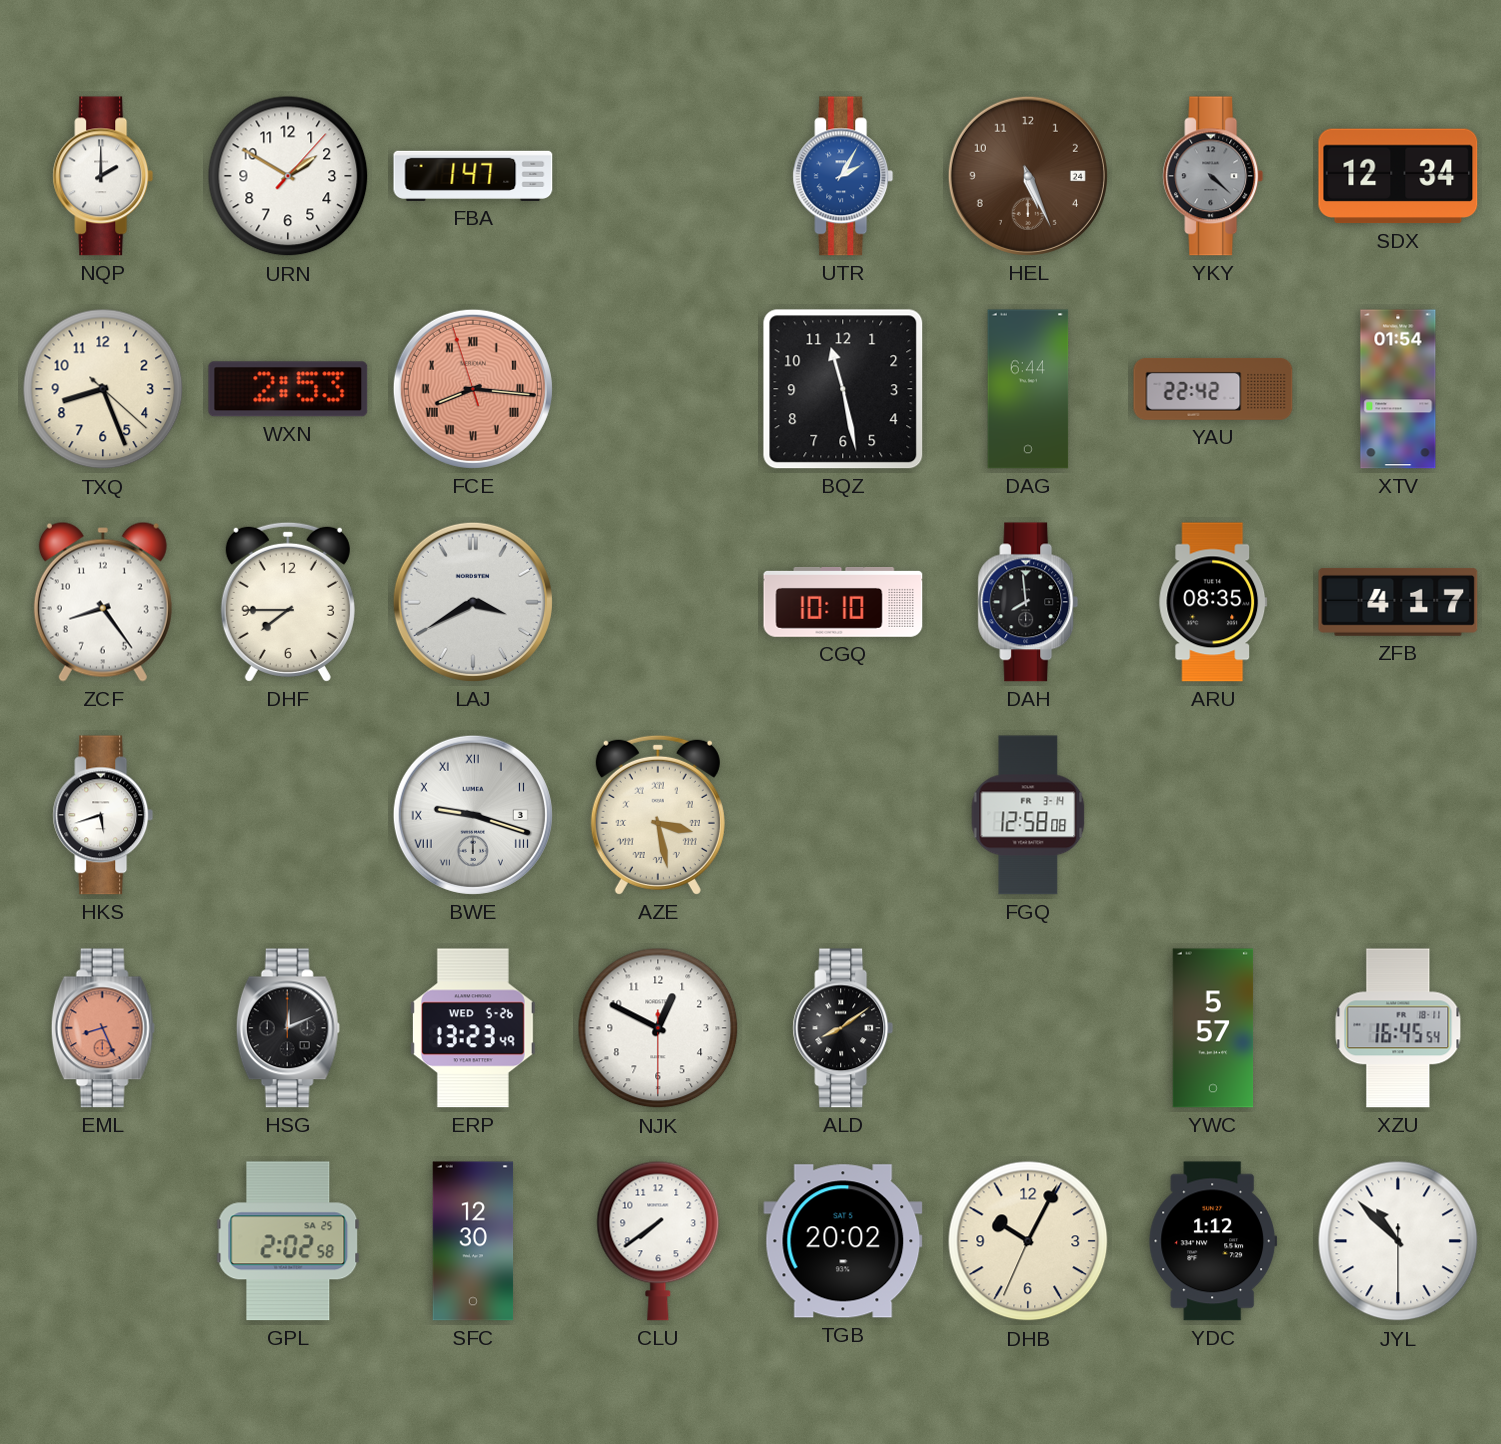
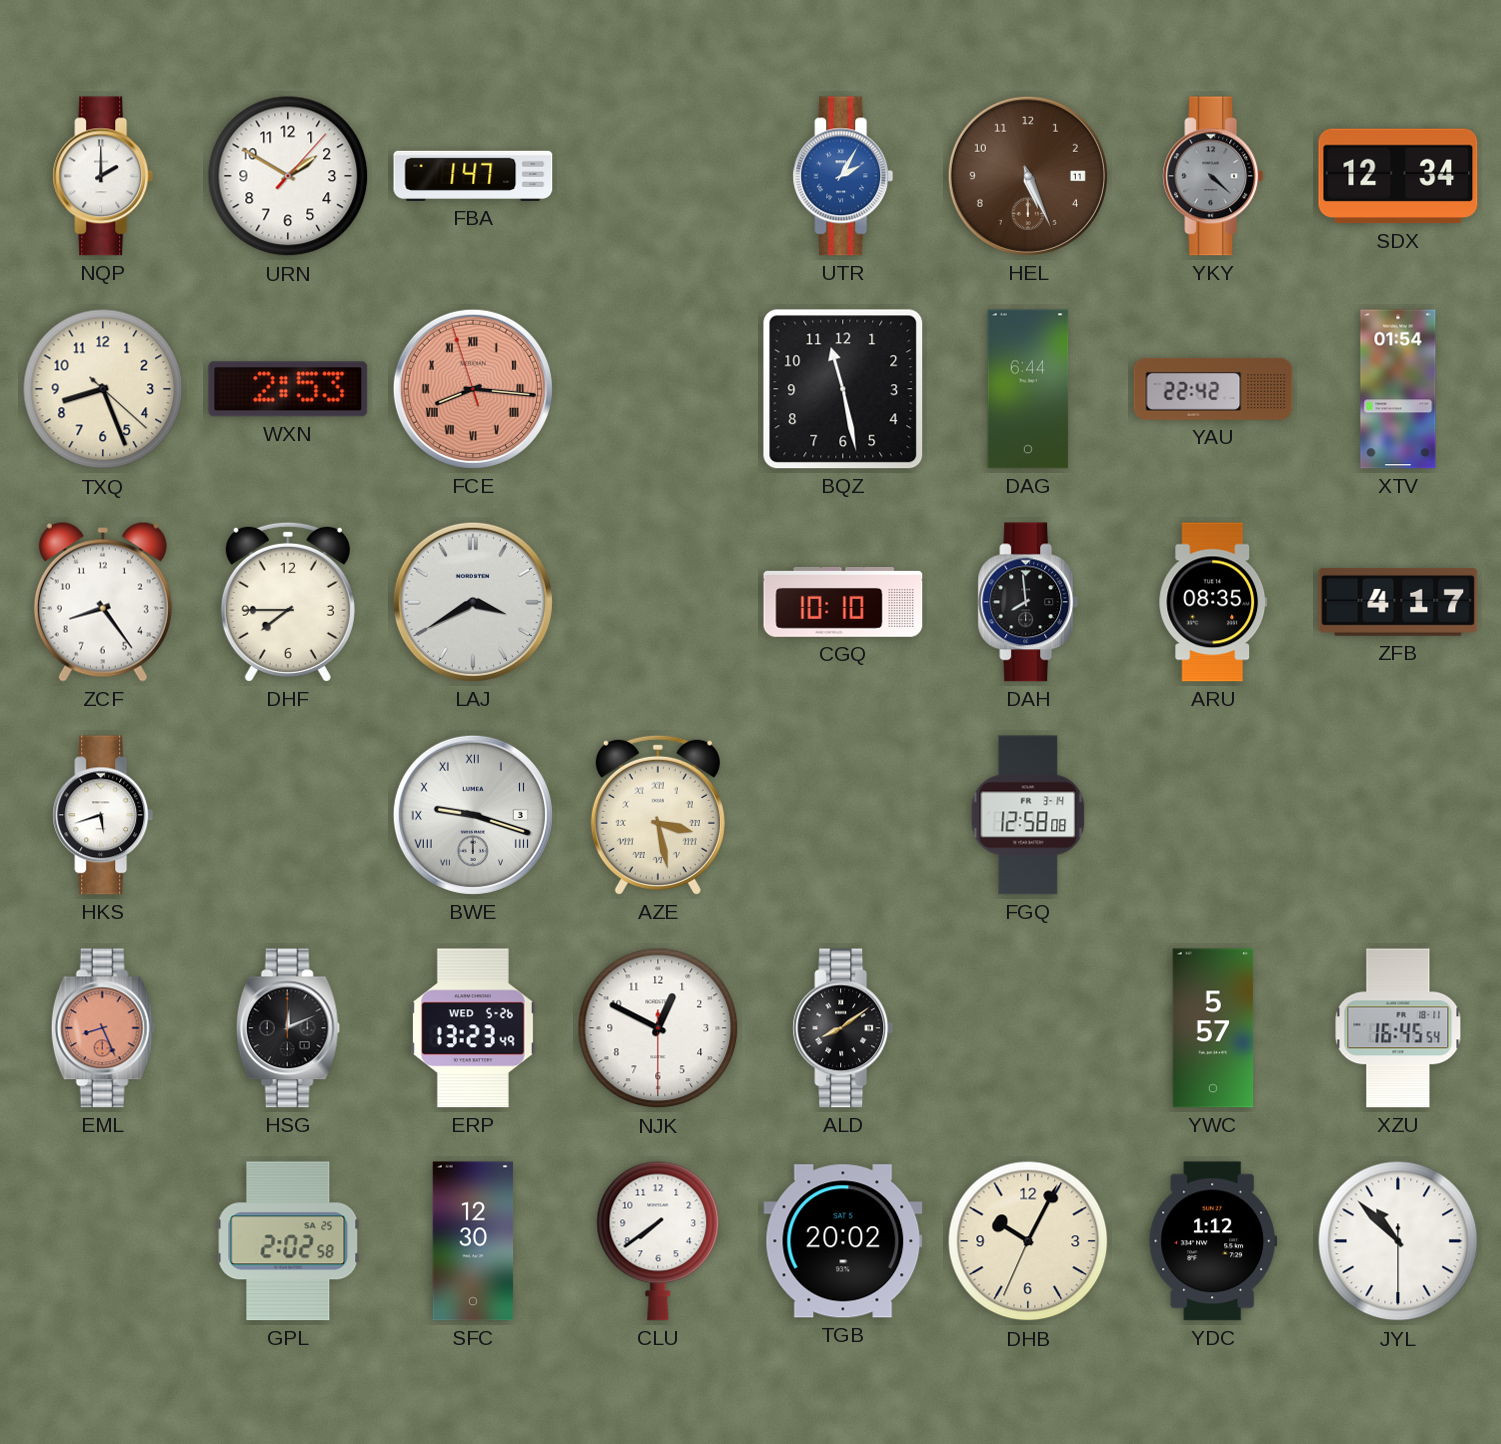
HEL date: 24 -> 11 (1028, 176)
